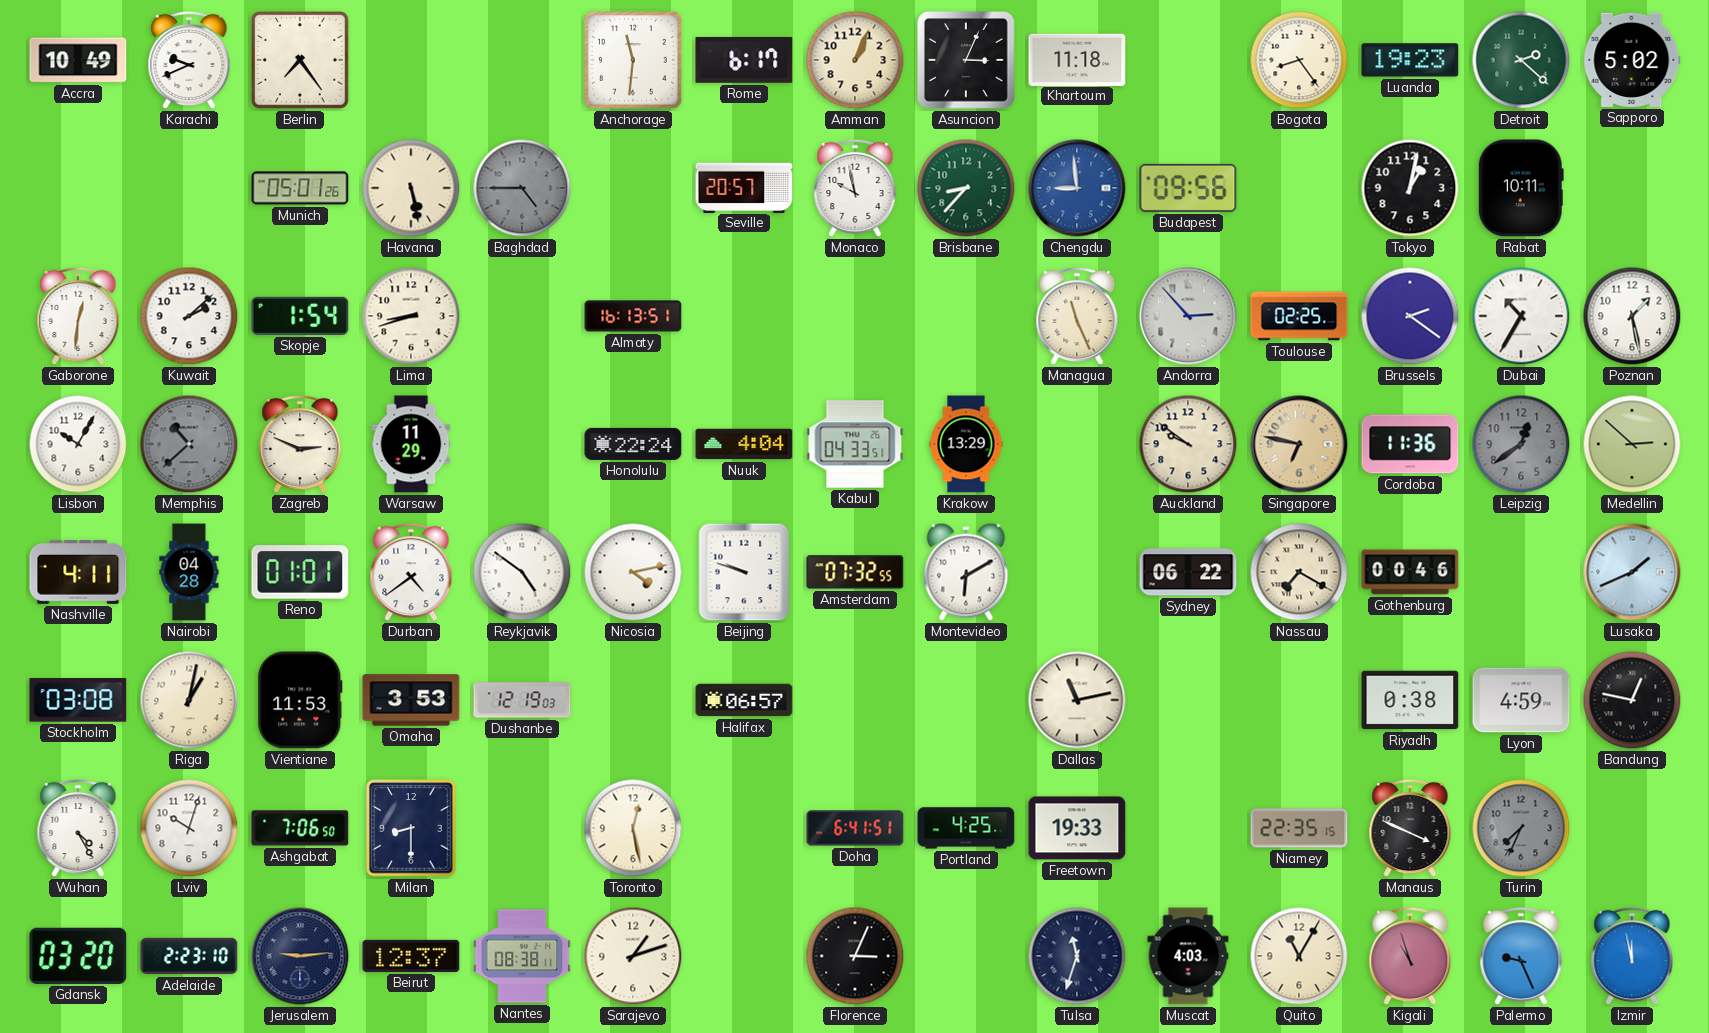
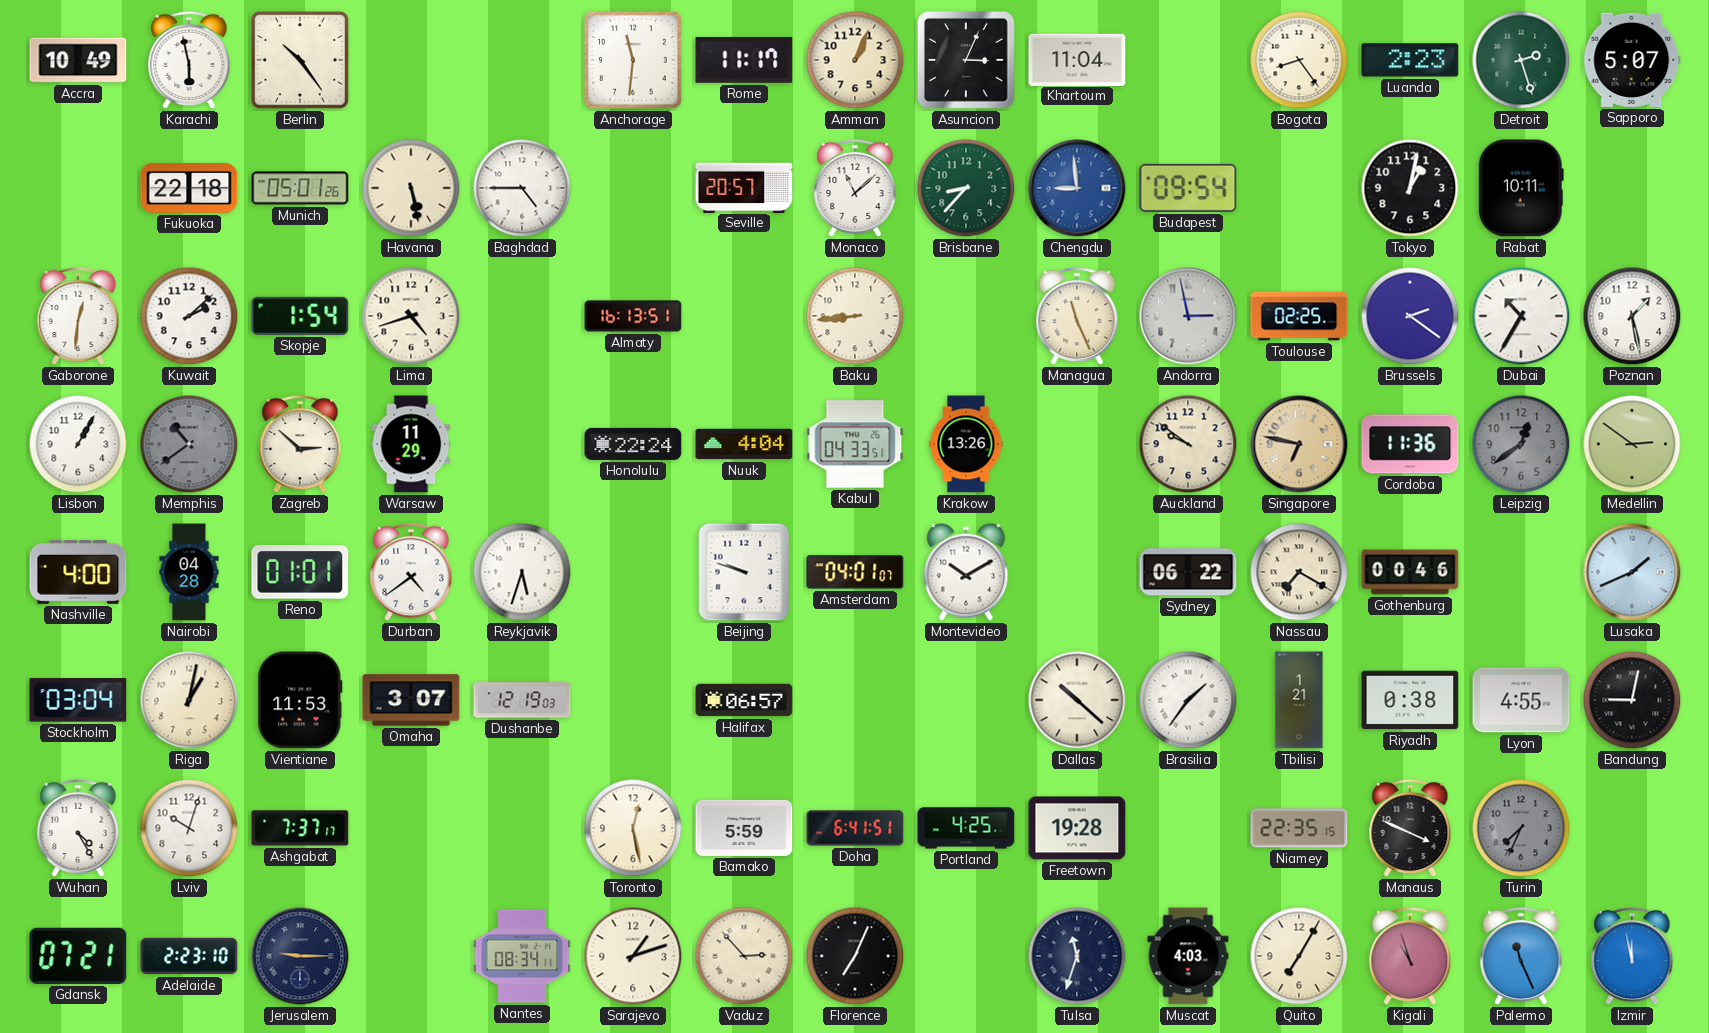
Karachi: 9:41 -> 5:58 (189, 60)
Berlin: 7:24 -> 10:24 (301, 61)
Rome: 6:17 -> 11:17 (744, 60)
Khartoum: 11:18 -> 11:04 (1077, 59)
Luanda: 19:23 -> 2:23 (1410, 60)
Detroit: 2:22 -> 2:27 (1521, 60)
Sapporo: 5:02 -> 5:07 (1632, 60)
Fukuoka: none -> 22:18 (189, 189)
Baghdad dial: grey -> white (522, 188)
Monaco: 9:58 -> 11:08 (855, 188)
Budapest: 09:56 -> 09:54 (1188, 188)
Lima: 8:42 -> 4:42 (411, 316)
Baku: none -> 8:44 (855, 316)
Andorra: 2:53 -> 2:58 (1188, 316)
Lisbon: 10:05 -> 1:05 (78, 444)
Memphis: 10:38 -> 10:39 (189, 444)
Zagreb: 2:49 -> 2:52 (300, 444)
Krakow: 13:29 -> 13:26 (966, 444)
Medellin: 2:52 -> 2:51 (1632, 444)
Nashville: 4:11 -> 4:00 (78, 572)
Reykjavik: 4:51 -> 5:33 (522, 572)
Nicosia: 4:13 -> none (633, 572)
Amsterdam: 07:32 -> 04:01 (855, 572)
Montevideo: 6:10 -> 10:10 (966, 572)
Stockholm: 03:08 -> 03:04 (78, 700)
Omaha: 3:53 -> 3:07 (411, 700)
Dallas: 11:13 -> 10:22 (1077, 700)
Brasilia: none -> 1:36 (1188, 700)
Tbilisi: none -> 1:21 (1299, 700)
Lyon: 4:59 -> 4:55 (1521, 700)
Bandung: 12:47 -> 9:02 (1632, 700)
Ashgabat: 7:06 -> 7:37 (300, 828)
Milan: 8:30 -> none (411, 828)
Bamako: none -> 5:59 (744, 828)
Freetown: 19:33 -> 19:28 (1077, 828)
Gdansk: 03:20 -> 07:21 (78, 956)
Jerusalem: 9:14 -> 9:15 (300, 956)
Beirut: 12:37 -> none (411, 956)
Nantes: 08:38 -> 08:34 (522, 956)
Vaduz: none -> 2:53 (744, 956)
Florence: 3:04 -> 7:04 (855, 956)
Quito: 11:05 -> 7:05 (1299, 956)
Palermo: 9:26 -> 11:26 (1521, 956)
